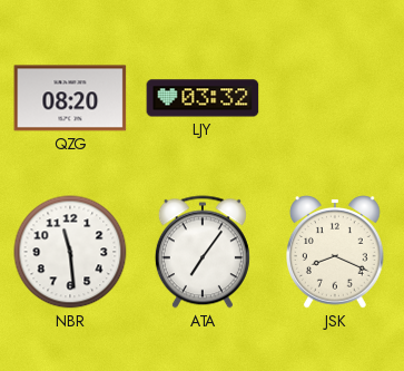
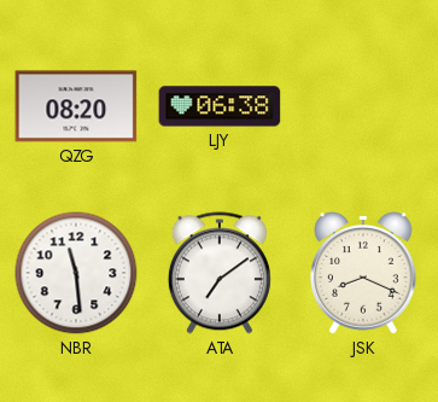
LJY: 03:32 -> 06:38 (220, 106)
ATA: 7:06 -> 7:09 (220, 273)
